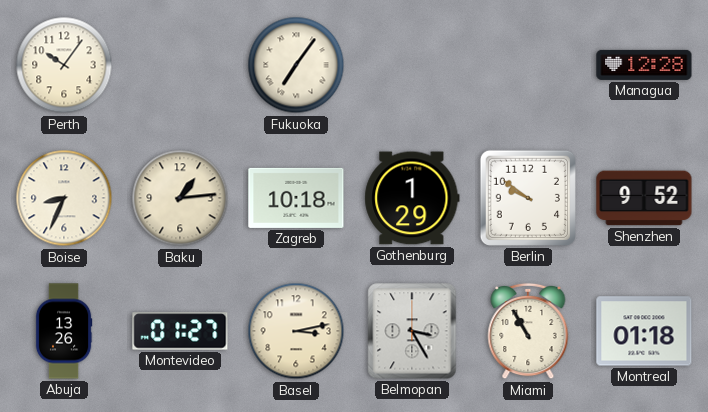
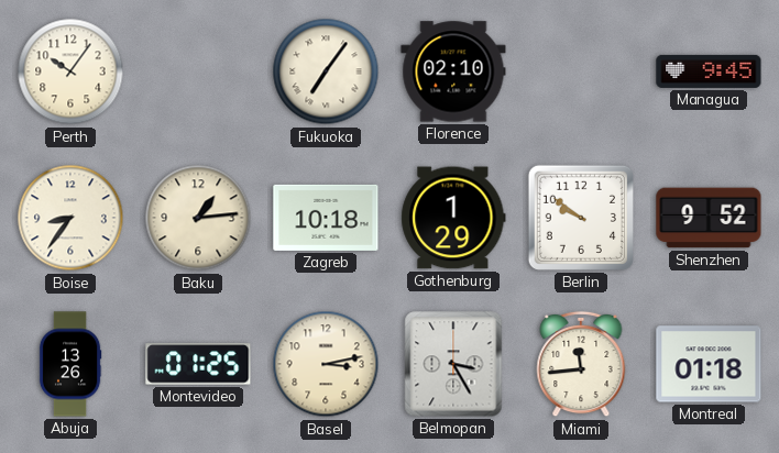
Florence: none -> 02:10 (453, 71)
Managua: 12:28 -> 9:45 (709, 71)
Boise: 8:34 -> 8:36 (70, 218)
Montevideo: 01:27 -> 01:25 (198, 364)
Miami: 10:55 -> 11:44 (581, 364)
